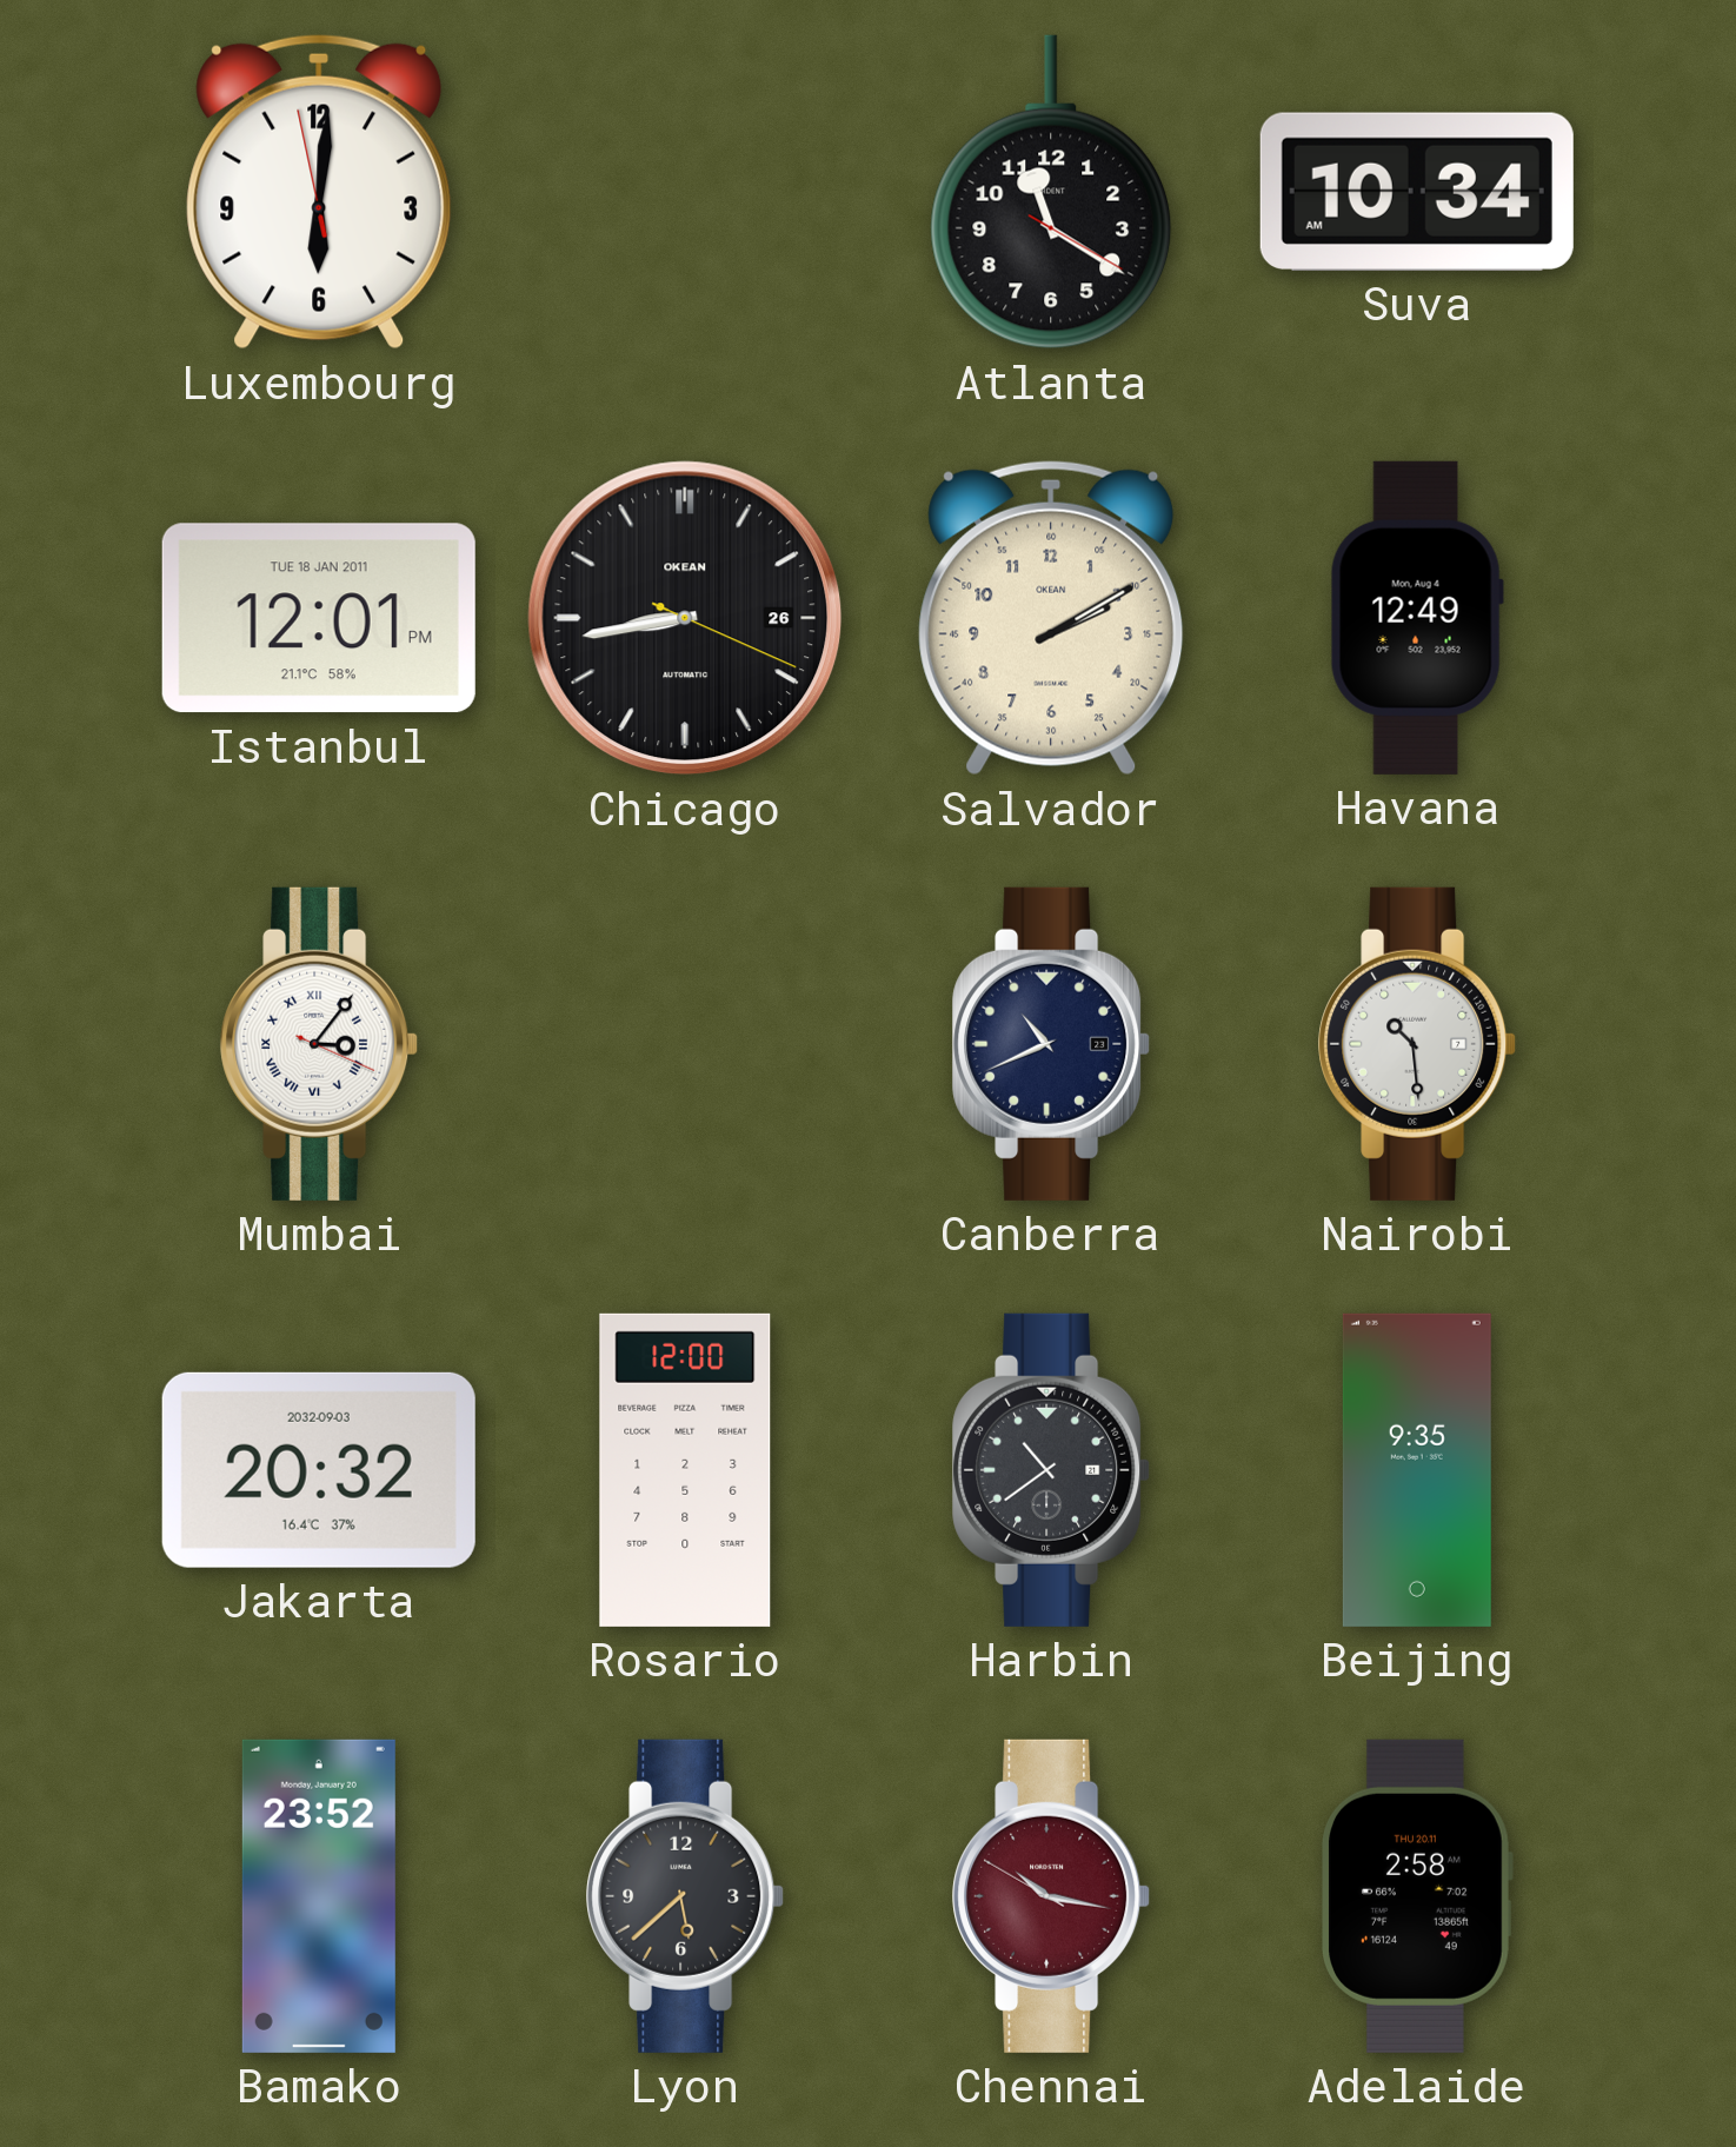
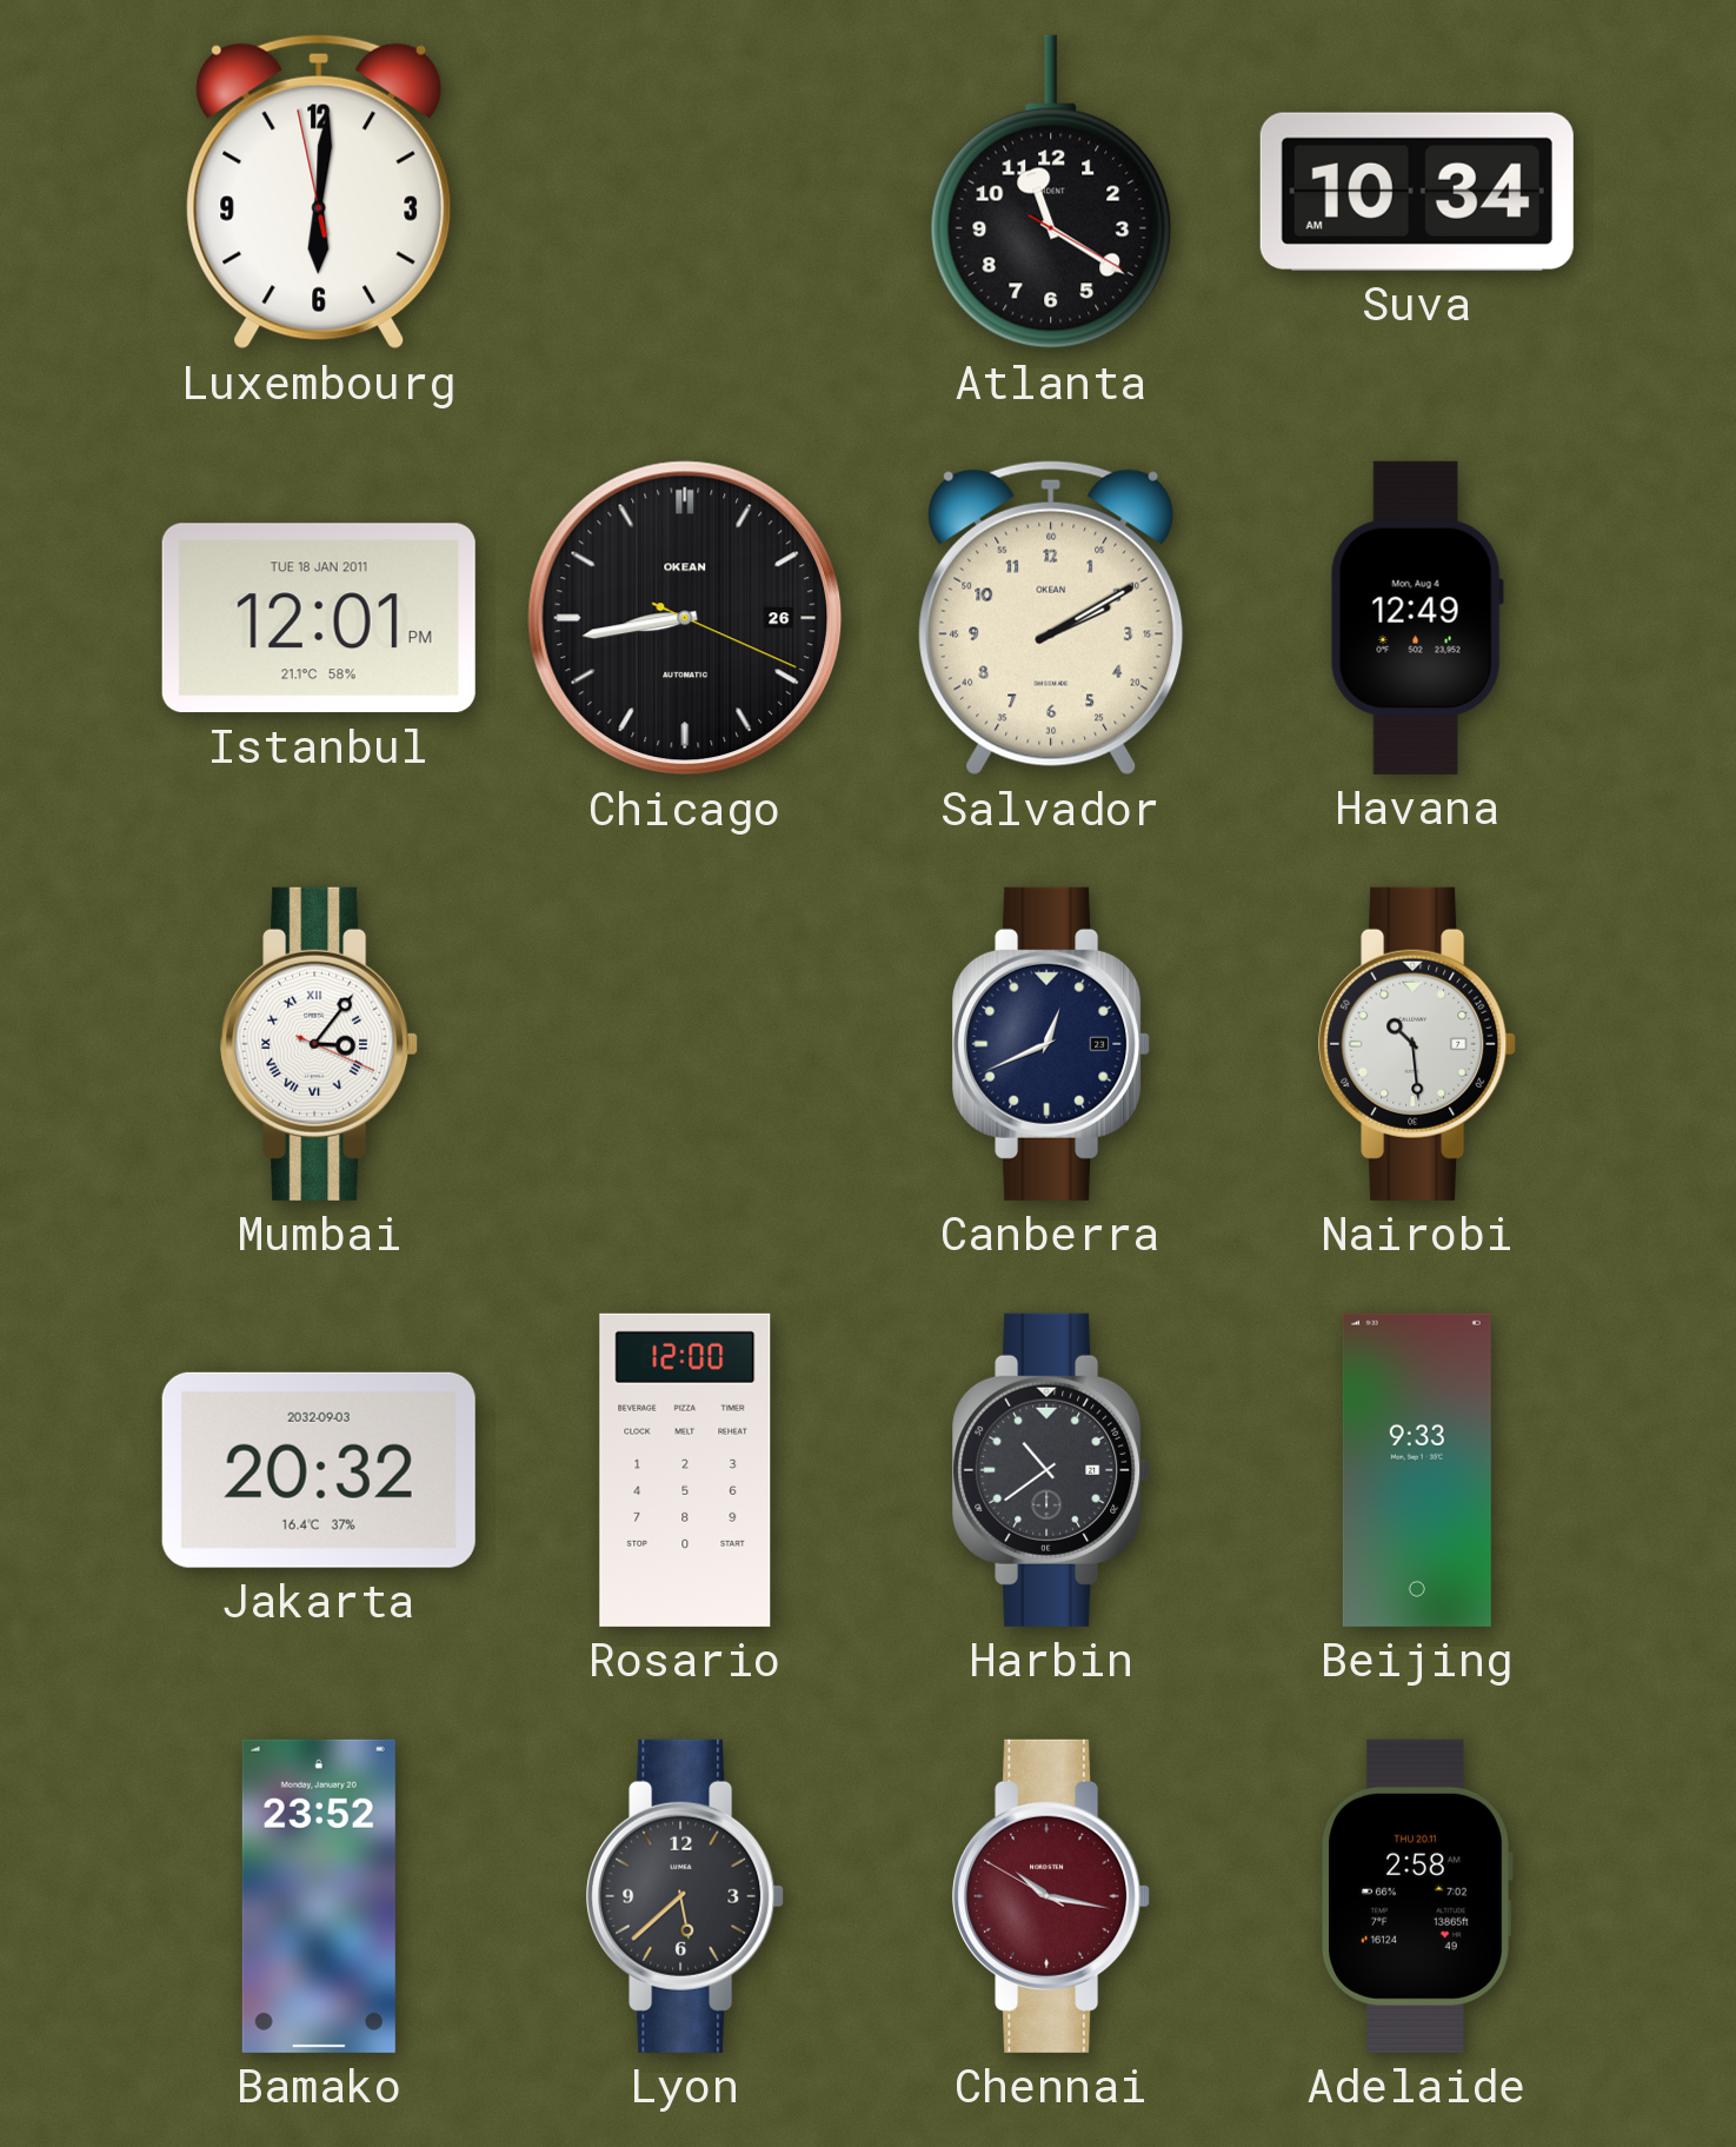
Canberra: 10:41 -> 12:41 (1051, 1044)
Beijing: 9:35 -> 9:33 (1417, 1470)
